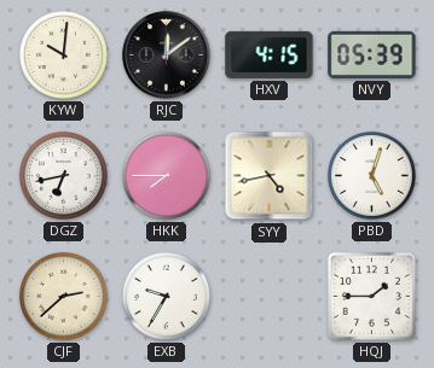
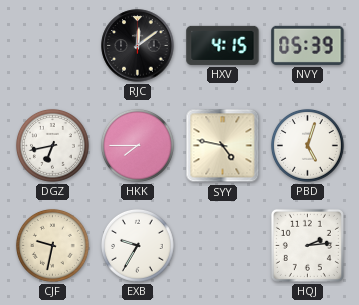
KYW: 10:01 -> none (63, 54)
SYY: 4:43 -> 4:47 (223, 146)
CJF: 2:38 -> 9:32 (52, 245)
HQJ: 1:45 -> 2:14 (307, 245)
